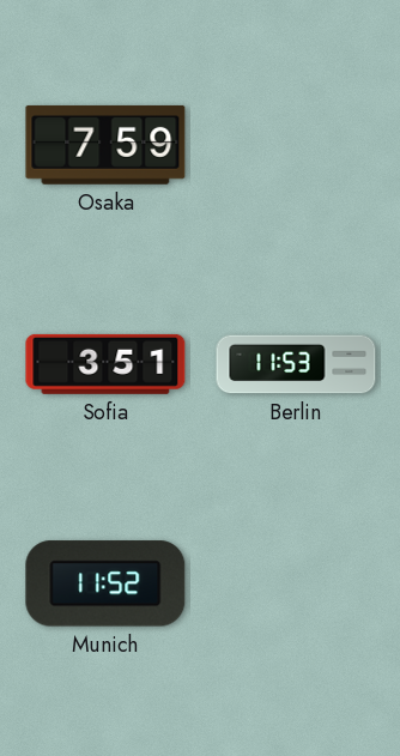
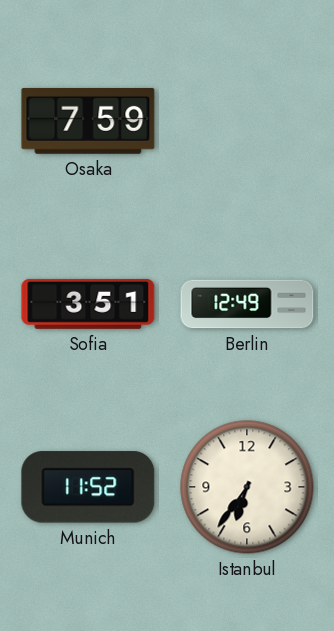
Berlin: 11:53 -> 12:49 (247, 304)
Istanbul: none -> 6:36 (247, 487)
